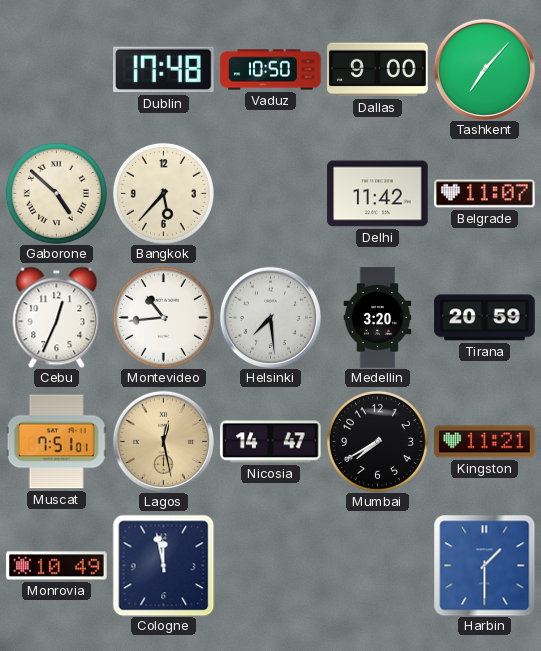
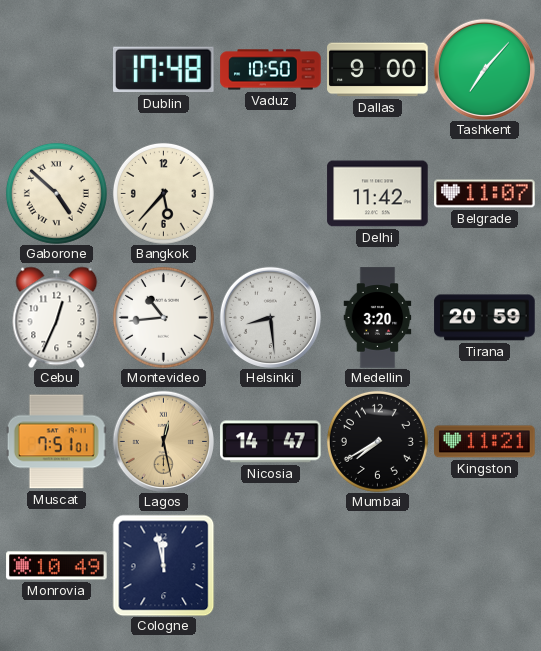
Helsinki: 7:29 -> 8:29 (270, 317)
Harbin: 1:30 -> none (484, 565)
